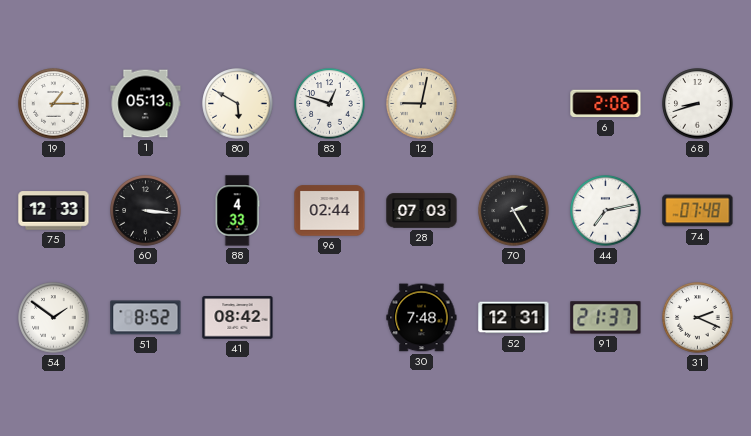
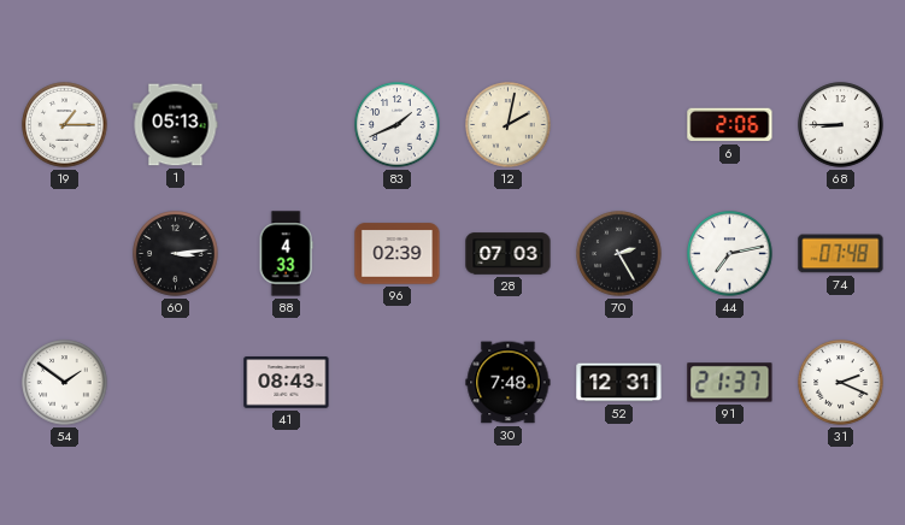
80: 5:50 -> none (238, 104)
83: 12:48 -> 1:41 (398, 125)
12: 9:02 -> 2:02 (509, 125)
68: 8:42 -> 8:45 (841, 125)
75: 12:33 -> none (54, 211)
60: 3:16 -> 3:14 (176, 254)
96: 02:44 -> 02:39 (398, 254)
51: 8:52 -> none (146, 318)
41: 08:42 -> 08:43 (287, 383)
